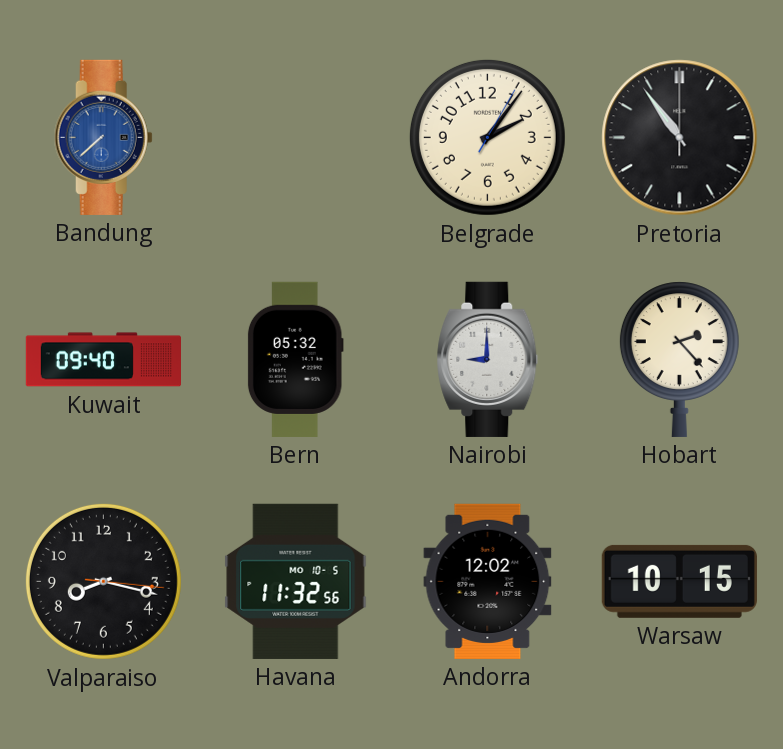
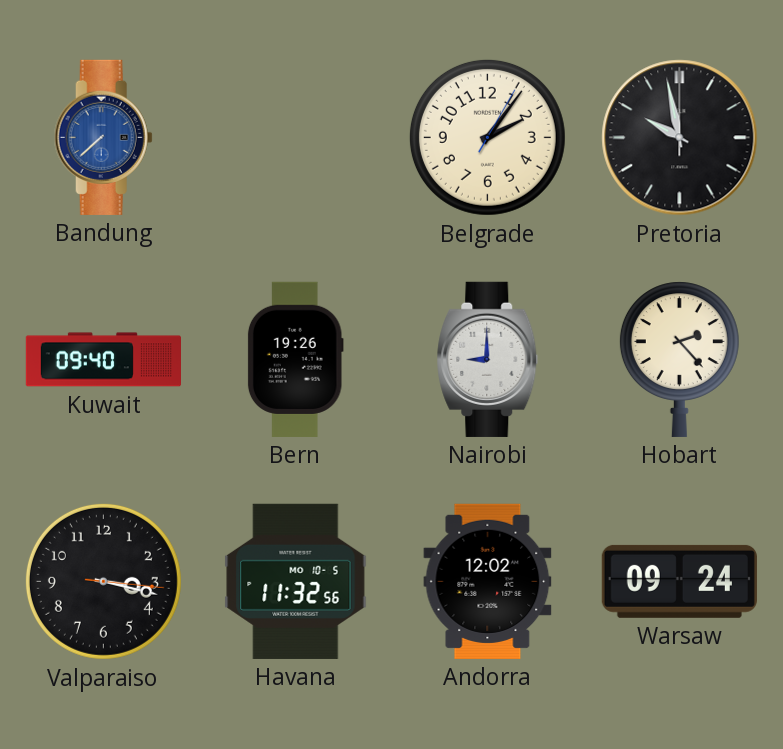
Pretoria: 10:54 -> 9:58 (680, 138)
Bern: 05:32 -> 19:26 (295, 359)
Valparaiso: 8:17 -> 3:17 (103, 581)
Warsaw: 10:15 -> 09:24 (679, 581)
